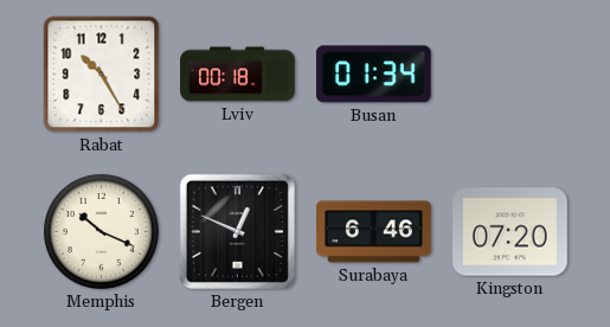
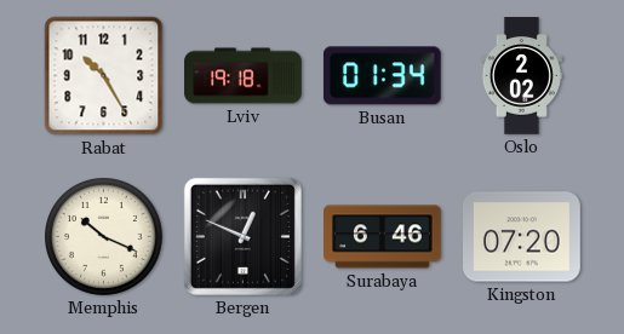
Lviv: 00:18 -> 19:18 (244, 76)
Oslo: none -> 2:02 (521, 76)
